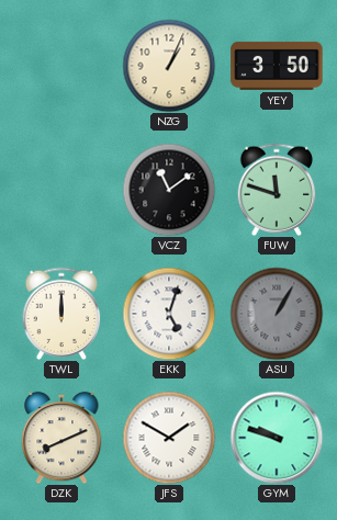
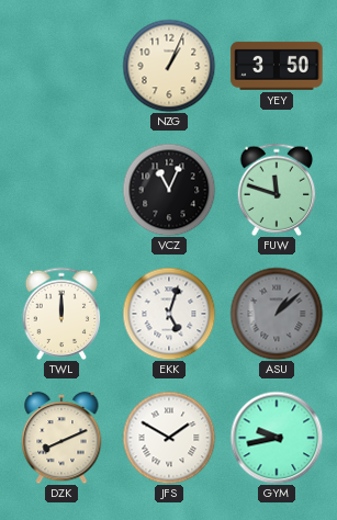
VCZ: 11:09 -> 11:04 (169, 190)
ASU: 1:05 -> 1:08 (277, 314)
GYM: 9:48 -> 9:43 (277, 438)
